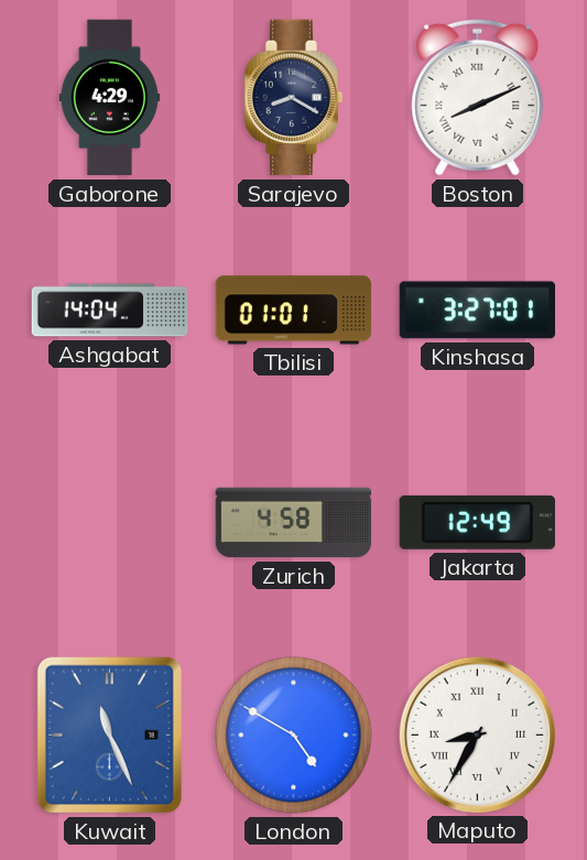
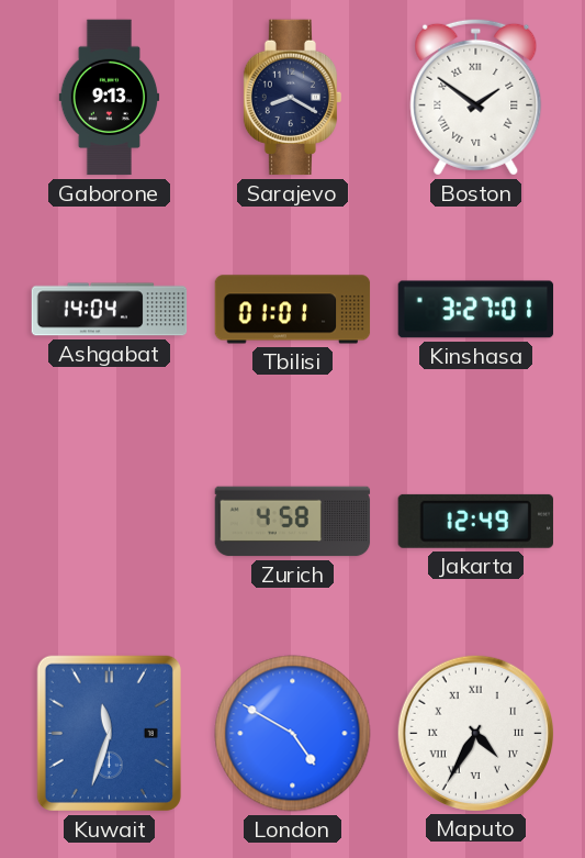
Gaborone: 4:29 -> 9:13 (110, 98)
Boston: 8:11 -> 1:51 (476, 97)
Kuwait: 11:26 -> 11:33 (109, 733)
Maputo: 8:35 -> 4:35 (475, 733)
